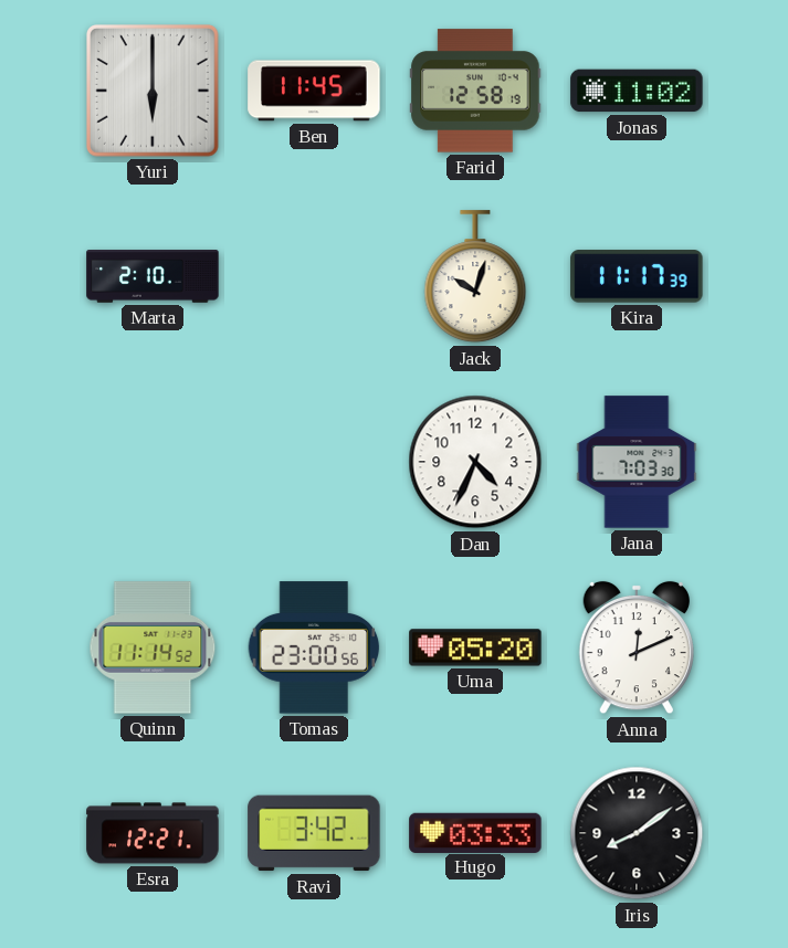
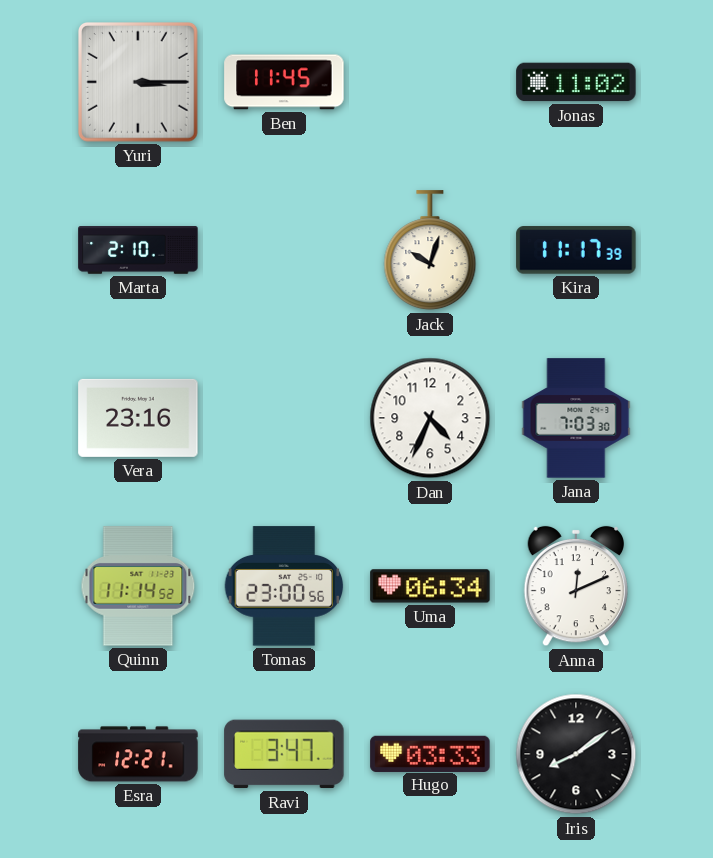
Yuri: 6:00 -> 3:15 (139, 83)
Farid: 12:58 -> none (475, 91)
Vera: none -> 23:16 (138, 418)
Uma: 05:20 -> 06:34 (430, 586)
Ravi: 3:42 -> 3:47 (284, 754)
